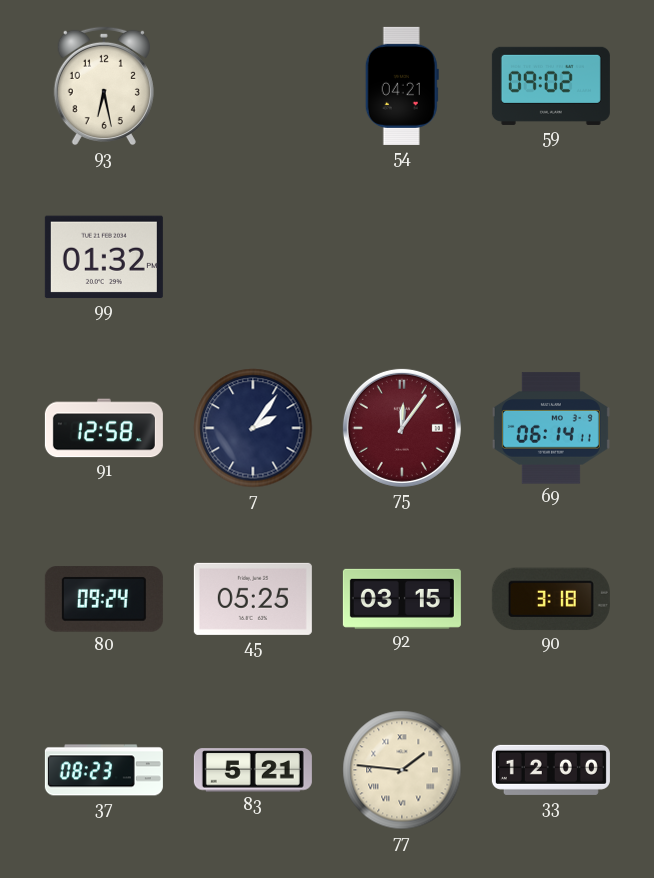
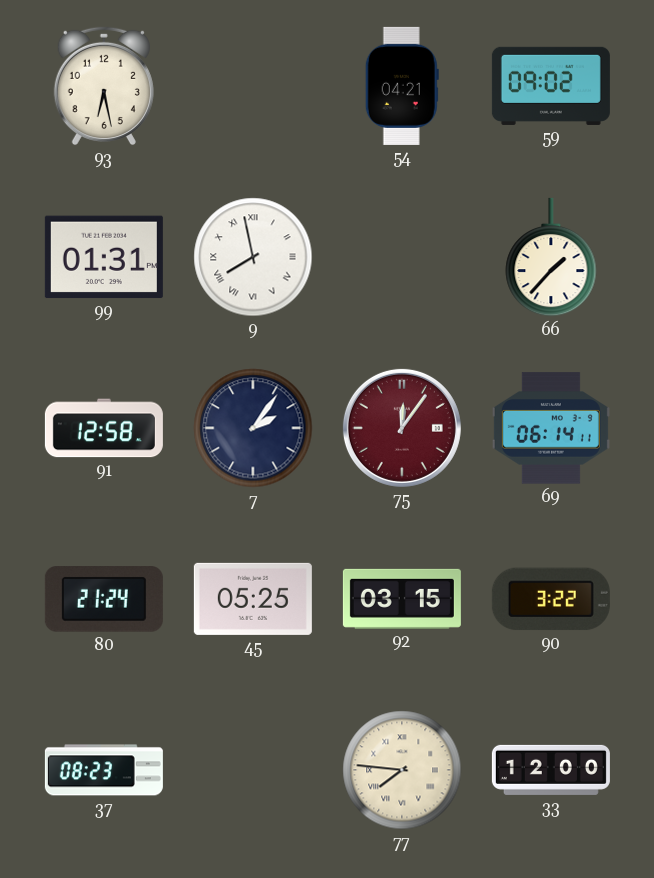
99: 01:32 -> 01:31 (104, 257)
9: none -> 7:58 (253, 257)
66: none -> 1:37 (551, 257)
80: 09:24 -> 21:24 (104, 599)
90: 3:18 -> 3:22 (551, 599)
83: 5:21 -> none (253, 770)
77: 1:46 -> 7:46 (402, 770)
